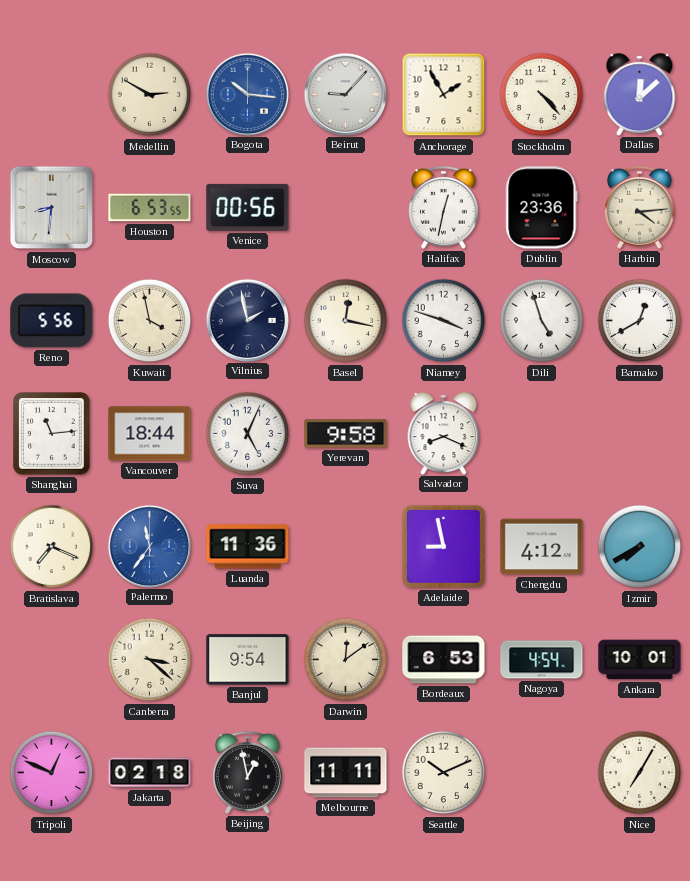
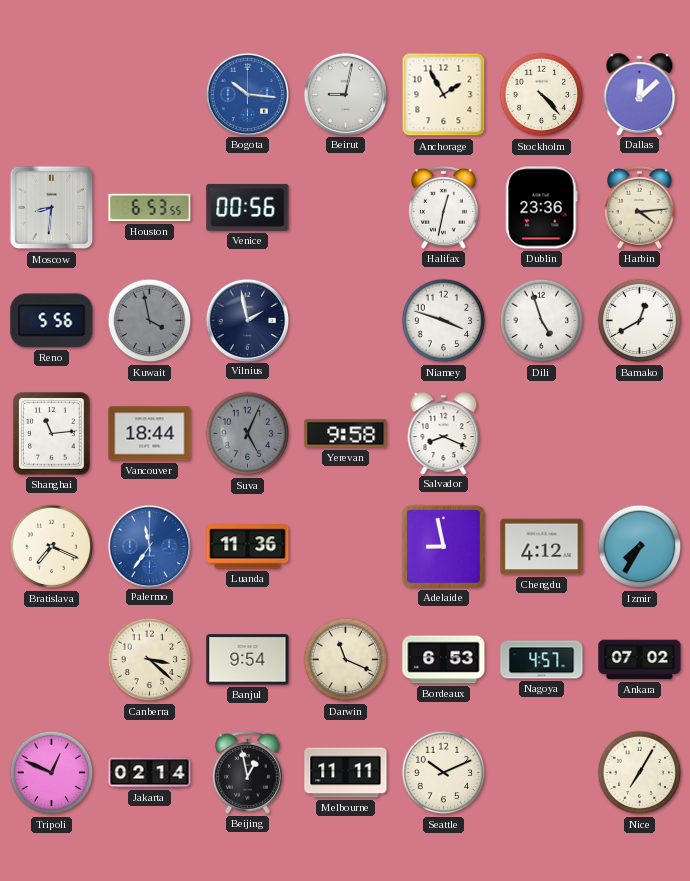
Medellin: 2:50 -> none (150, 95)
Beirut: 9:07 -> 9:02 (345, 94)
Kuwait dial: cream -> grey (150, 321)
Basel: 12:17 -> none (346, 321)
Suva dial: white -> grey (248, 434)
Izmir: 7:40 -> 7:35 (640, 547)
Darwin: 12:09 -> 11:19 (346, 660)
Nagoya: 4:54 -> 4:57 (542, 660)
Ankara: 10:01 -> 07:02 (640, 660)
Jakarta: 02:18 -> 02:14 (150, 773)
